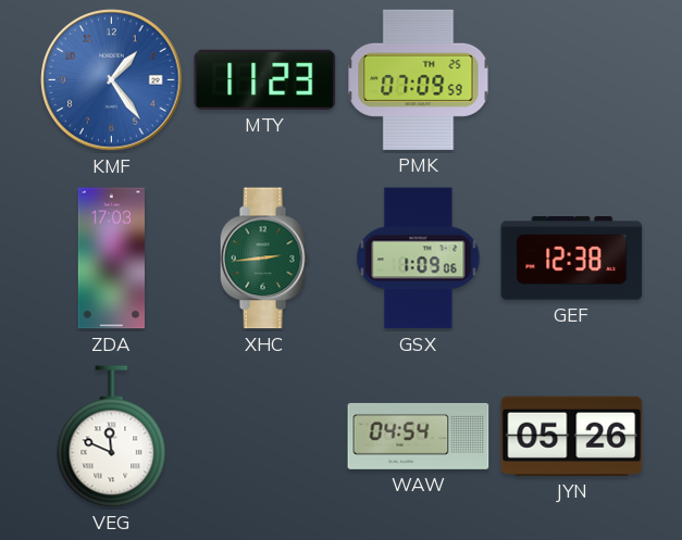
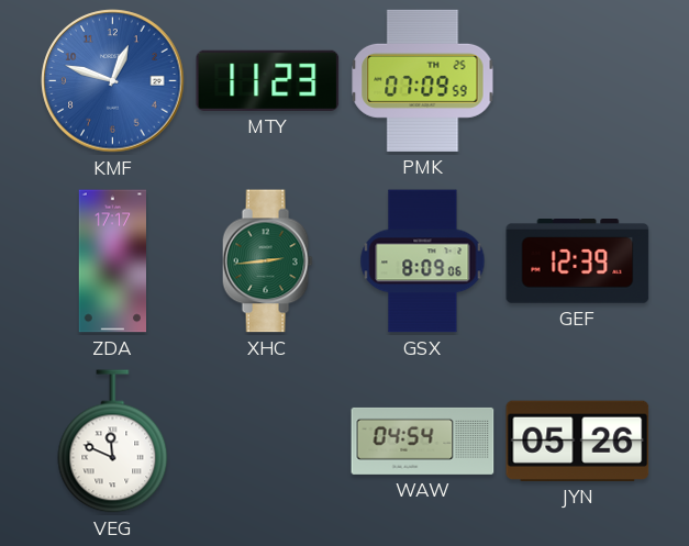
KMF: 1:24 -> 12:48 (113, 81)
ZDA: 17:03 -> 17:17 (112, 261)
GSX: 1:09 -> 8:09 (423, 261)
GEF: 12:38 -> 12:39 (578, 261)
